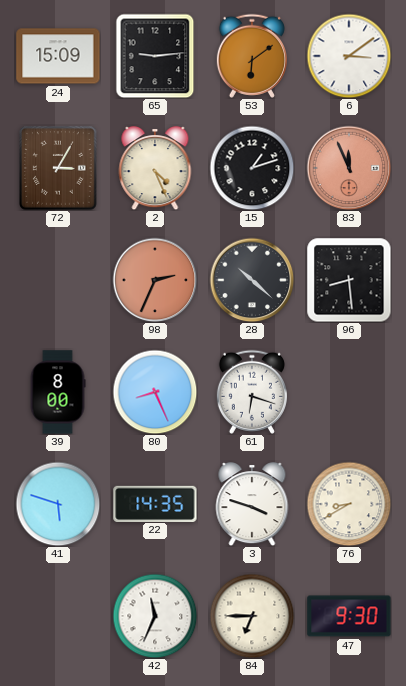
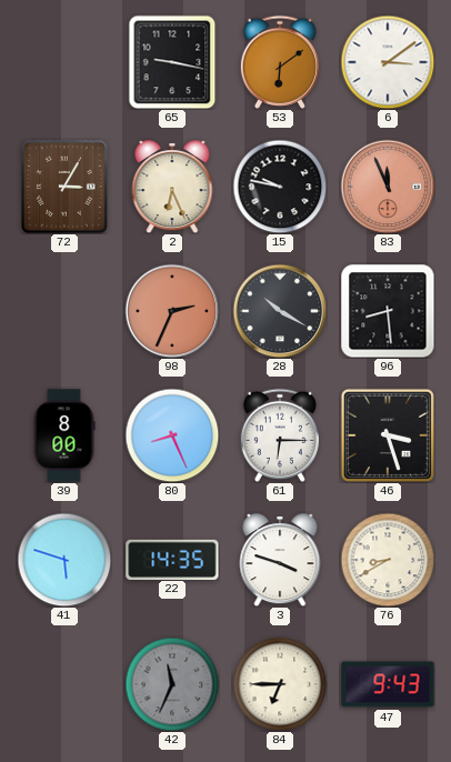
24: 15:09 -> none (58, 56)
65: 9:14 -> 9:17 (172, 62)
2: 4:26 -> 6:26 (172, 187)
15: 1:12 -> 9:47 (280, 187)
28: 10:22 -> 10:20 (280, 311)
61: 6:18 -> 6:15 (280, 435)
46: none -> 3:27 (388, 435)
42 dial: white -> grey (172, 684)
47: 9:30 -> 9:43 (388, 684)
